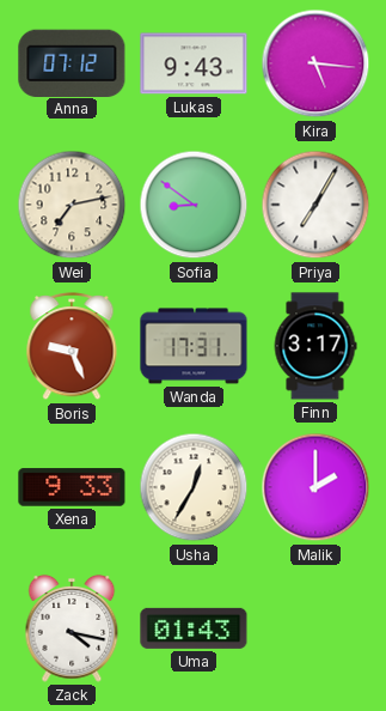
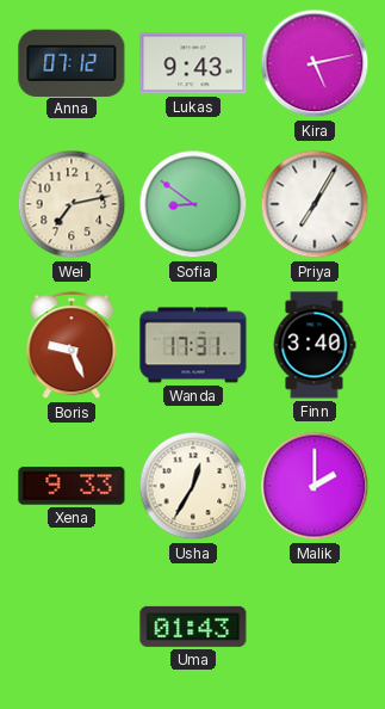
Kira: 5:16 -> 5:13 (315, 63)
Finn: 3:17 -> 3:40 (315, 345)
Zack: 4:17 -> none (72, 628)
